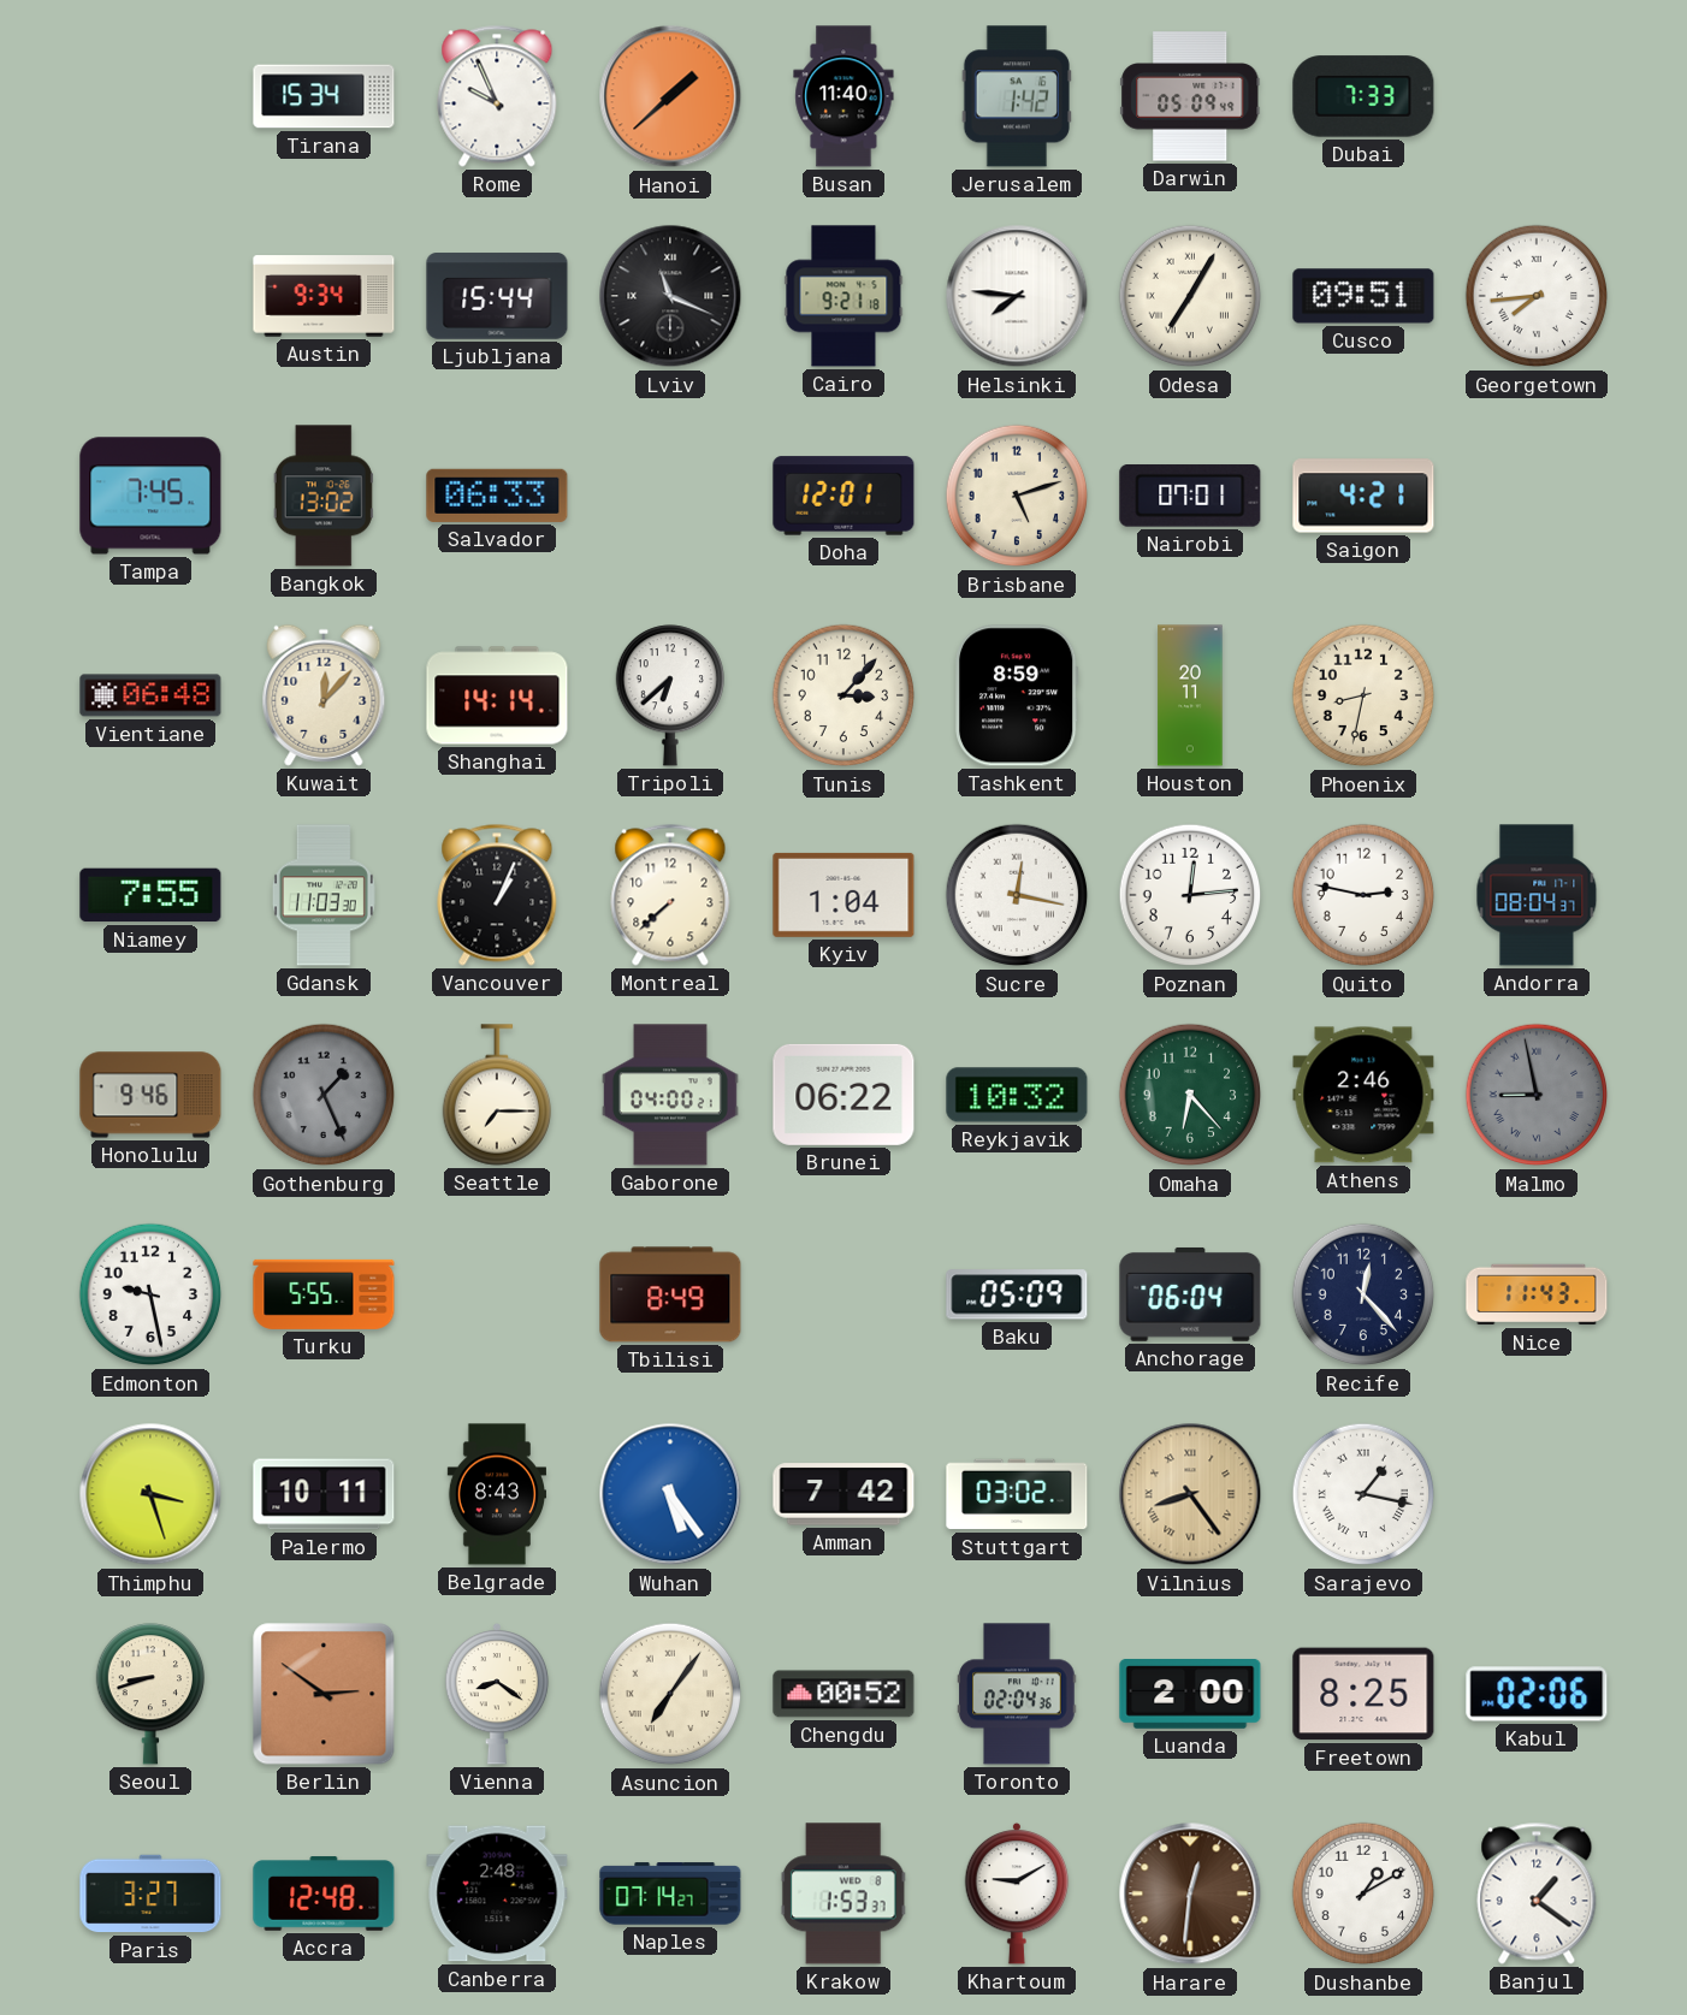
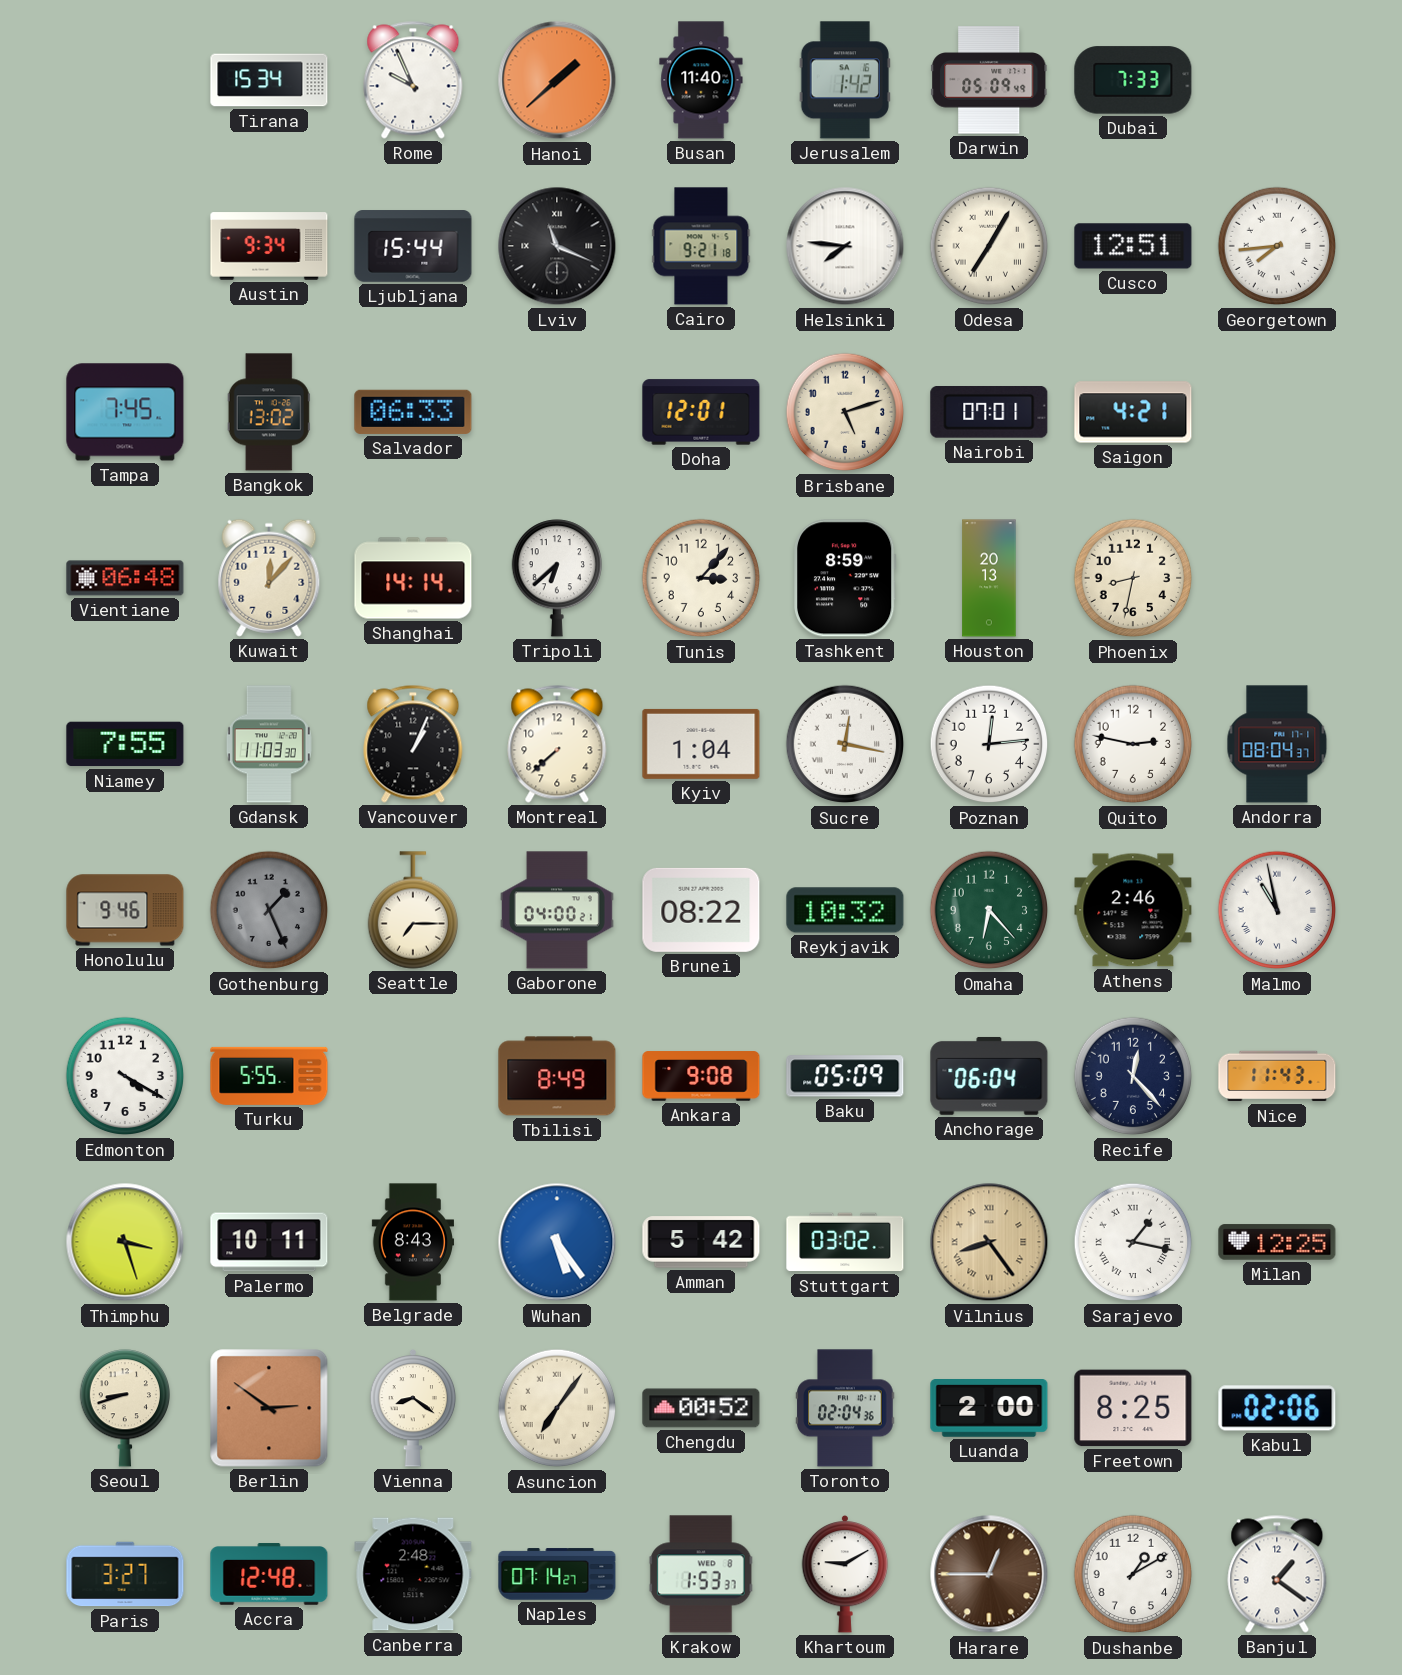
Cusco: 09:51 -> 12:51 (1133, 246)
Houston: 20:11 -> 20:13 (989, 578)
Brunei: 06:22 -> 08:22 (701, 910)
Malmo: 8:58 -> 10:58 (1277, 910)
Malmo dial: grey -> white (1277, 910)
Edmonton: 9:28 -> 4:20 (125, 1076)
Ankara: none -> 9:08 (701, 1076)
Amman: 7:42 -> 5:42 (701, 1242)
Milan: none -> 12:25 (1277, 1242)
Harare: 12:31 -> 12:45 (989, 1574)
